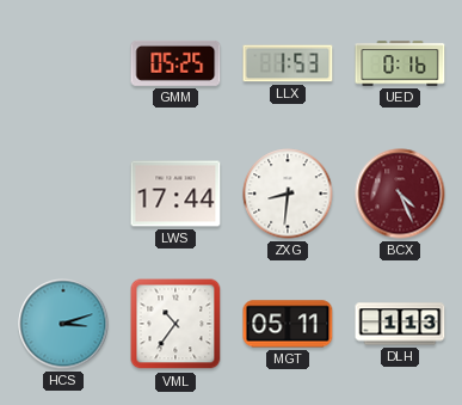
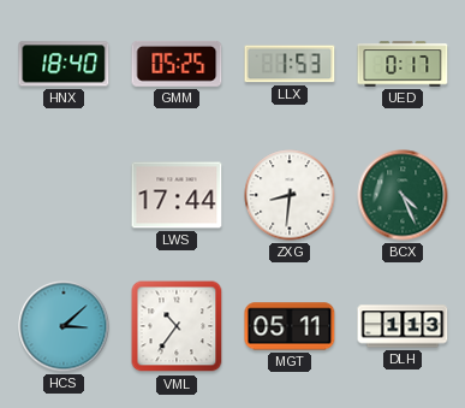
HNX: none -> 18:40 (64, 64)
UED: 0:16 -> 0:17 (403, 64)
BCX dial: burgundy -> green (403, 195)
HCS: 3:12 -> 3:08 (64, 326)
